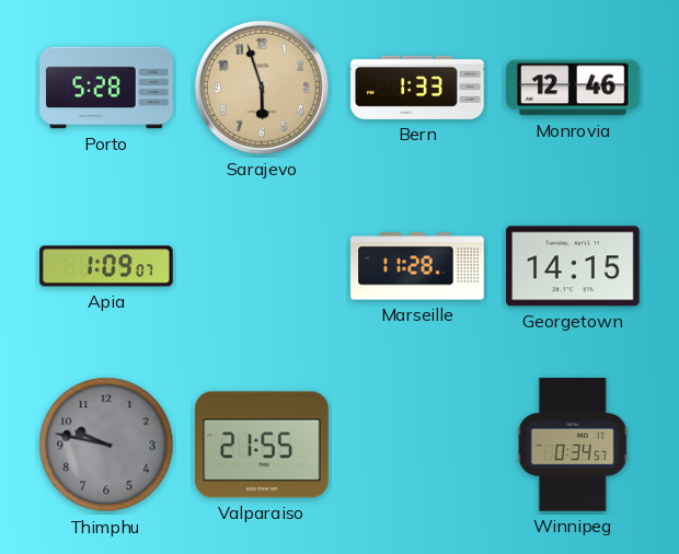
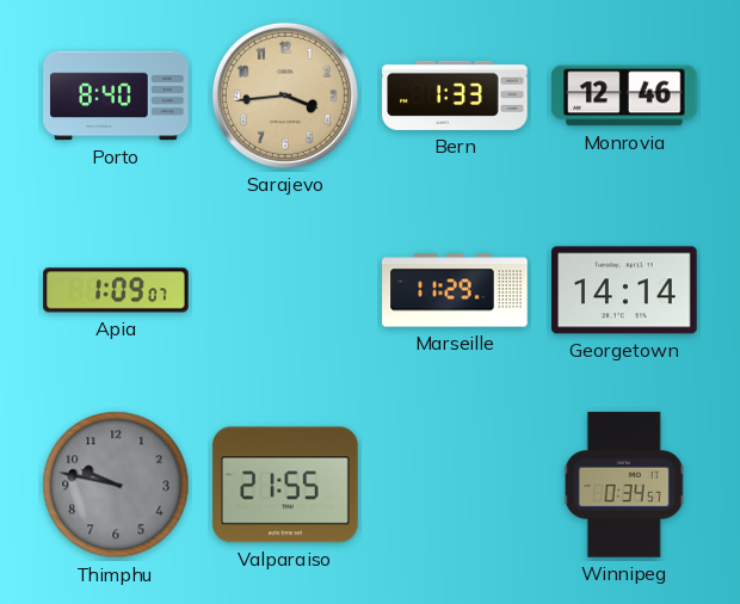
Porto: 5:28 -> 8:40 (116, 95)
Sarajevo: 5:57 -> 3:44 (285, 95)
Marseille: 11:28 -> 11:29 (455, 290)
Georgetown: 14:15 -> 14:14 (624, 290)
